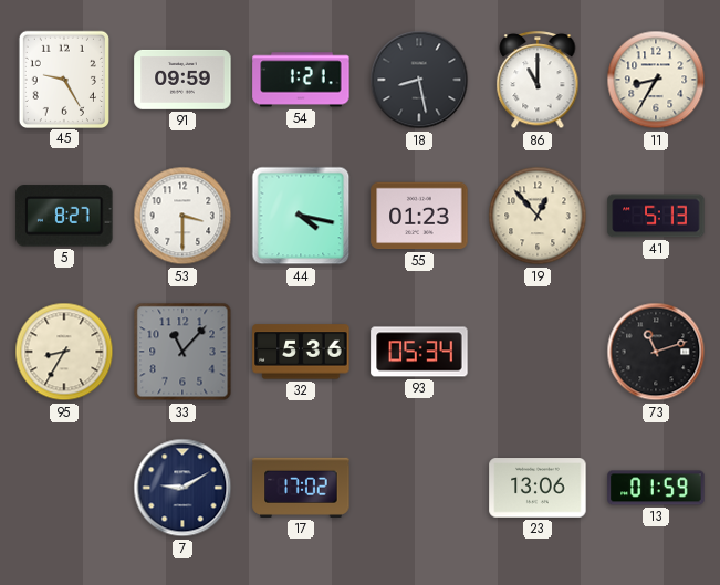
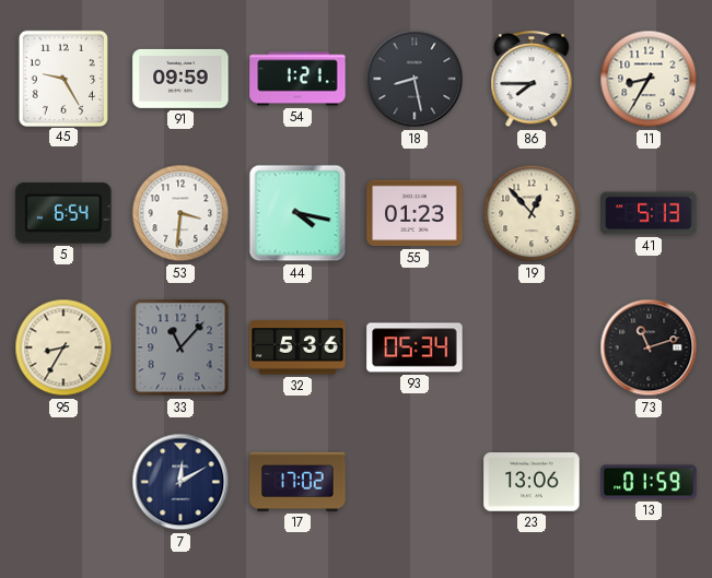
86: 11:00 -> 7:45 (532, 80)
5: 8:27 -> 6:54 (63, 213)
53: 3:30 -> 3:31 (180, 213)
7: 9:10 -> 12:10 (180, 482)
